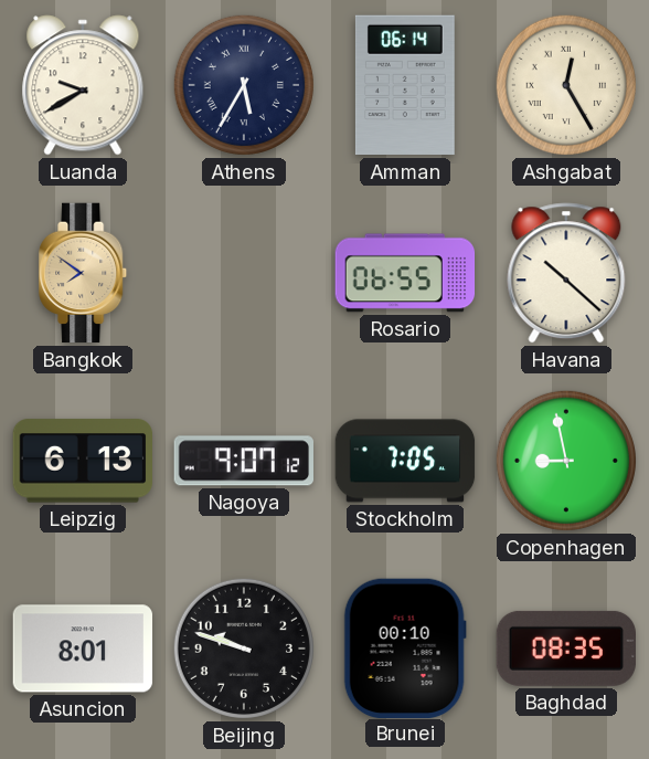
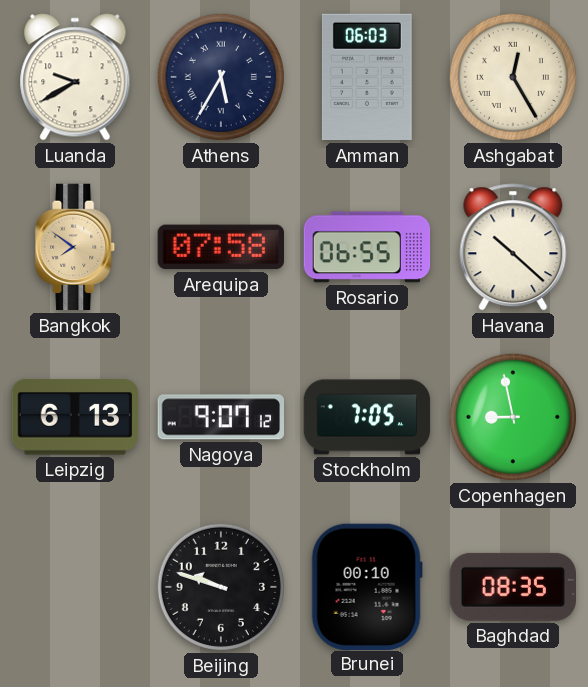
Amman: 06:14 -> 06:03 (367, 77)
Arequipa: none -> 07:58 (220, 247)
Asuncion: 8:01 -> none (83, 649)
